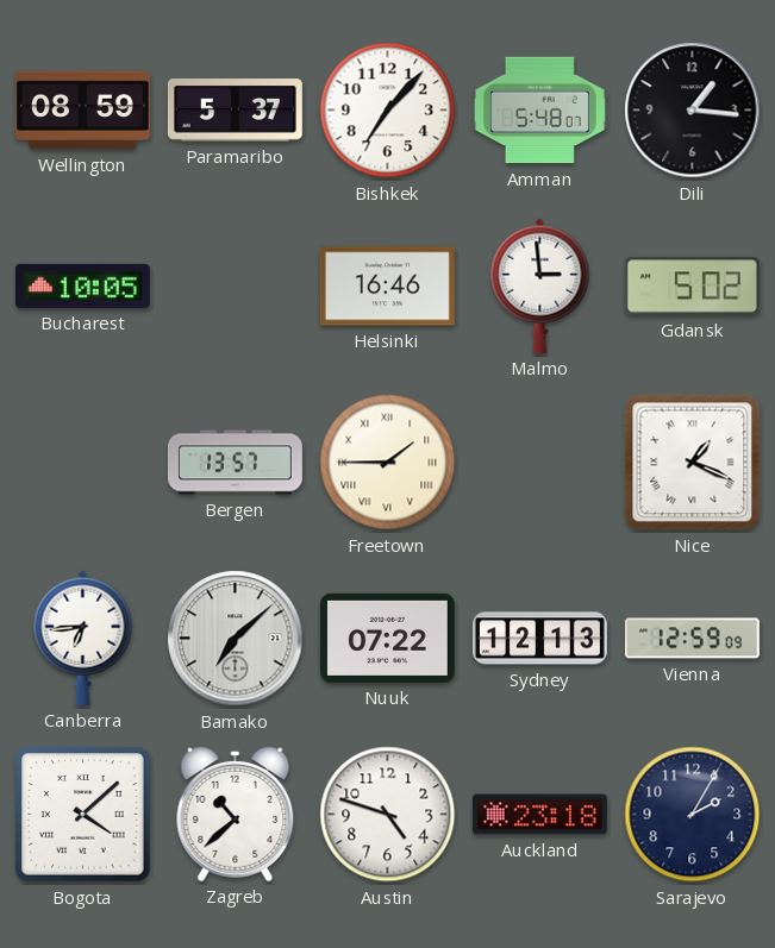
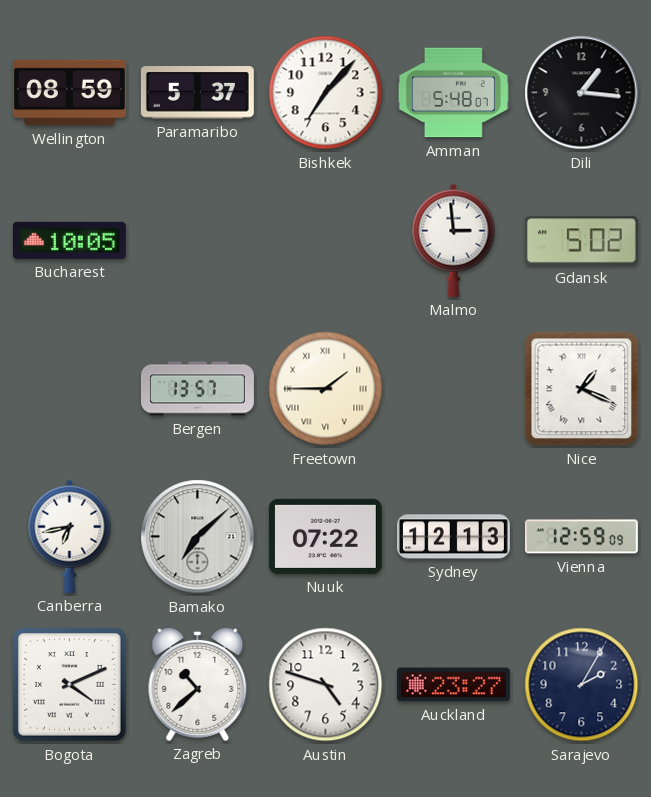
Helsinki: 16:46 -> none (387, 287)
Canberra: 6:44 -> 6:43 (70, 536)
Bogota: 4:08 -> 4:11 (70, 685)
Auckland: 23:18 -> 23:27 (453, 685)
